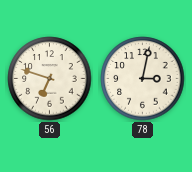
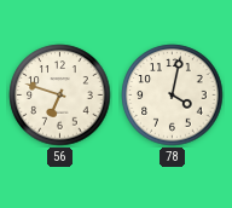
78: 3:02 -> 4:02 (173, 96)
